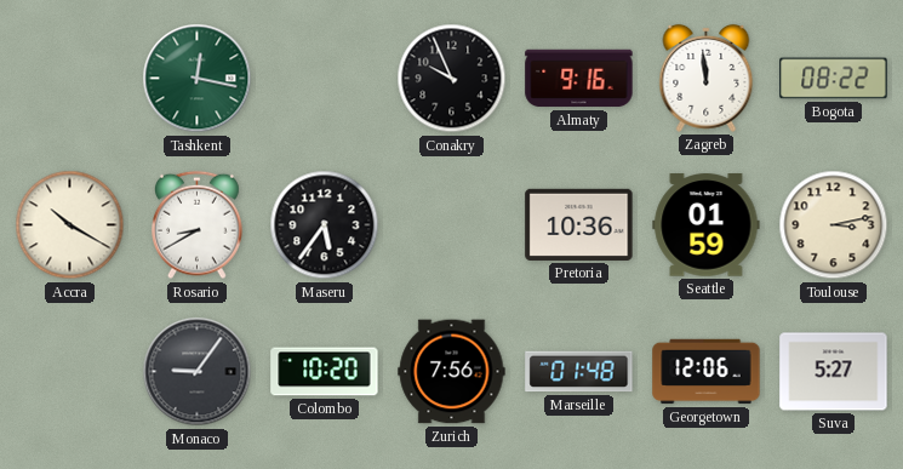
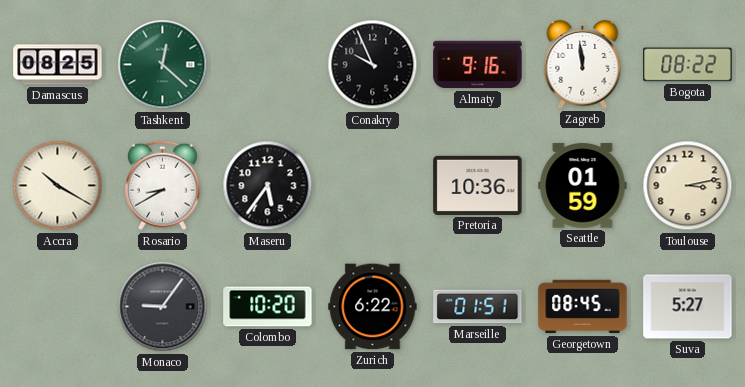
Damascus: none -> 08:25 (58, 65)
Tashkent: 12:17 -> 12:22 (163, 65)
Zurich: 7:56 -> 6:22 (373, 307)
Marseille: 01:48 -> 01:51 (478, 307)
Georgetown: 12:06 -> 08:45 (583, 307)
